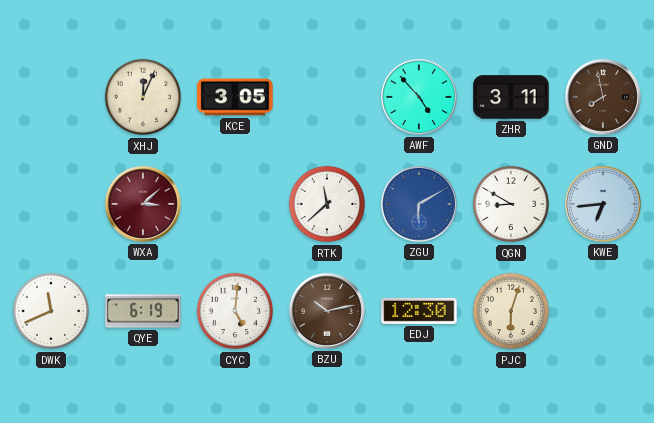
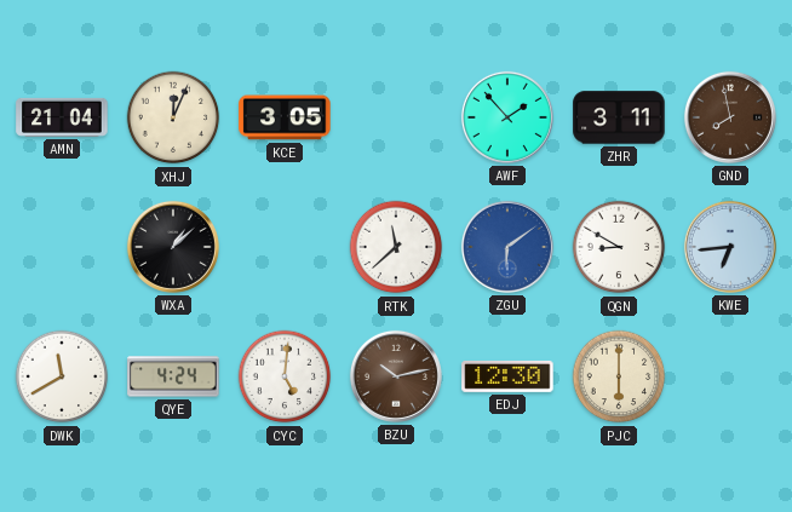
AMN: none -> 21:04 (62, 117)
AWF: 4:53 -> 1:53 (507, 117)
WXA: 3:08 -> 1:08 (173, 247)
WXA dial: burgundy -> black (173, 247)
ZGU: 6:10 -> 6:09 (507, 247)
DWK: 11:41 -> 11:40 (62, 376)
QYE: 6:19 -> 4:24 (173, 376)
PJC: 6:03 -> 6:00 (619, 376)
